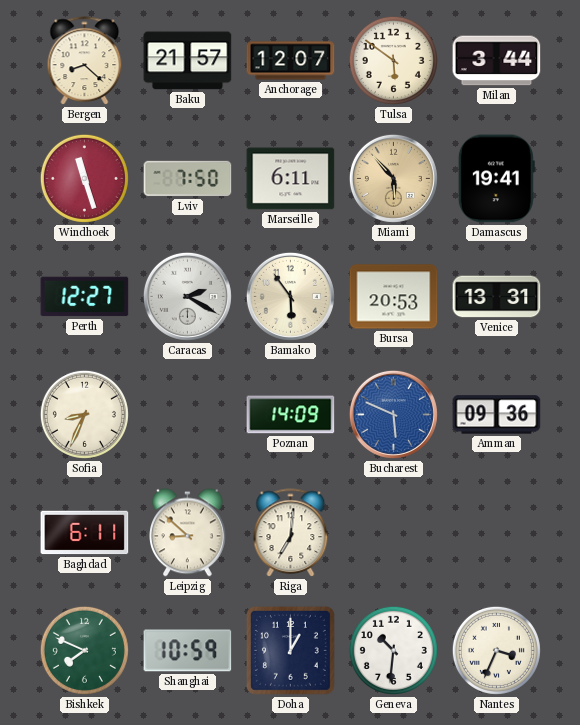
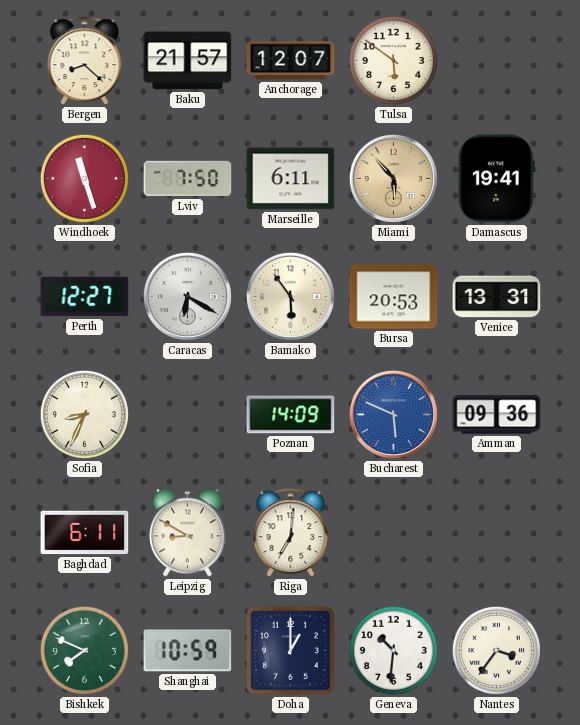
Milan: 3:44 -> none (497, 61)
Caracas: 2:20 -> 6:20 (187, 296)
Leipzig: 8:52 -> 8:50 (188, 533)
Nantes: 3:34 -> 3:36 (496, 650)
